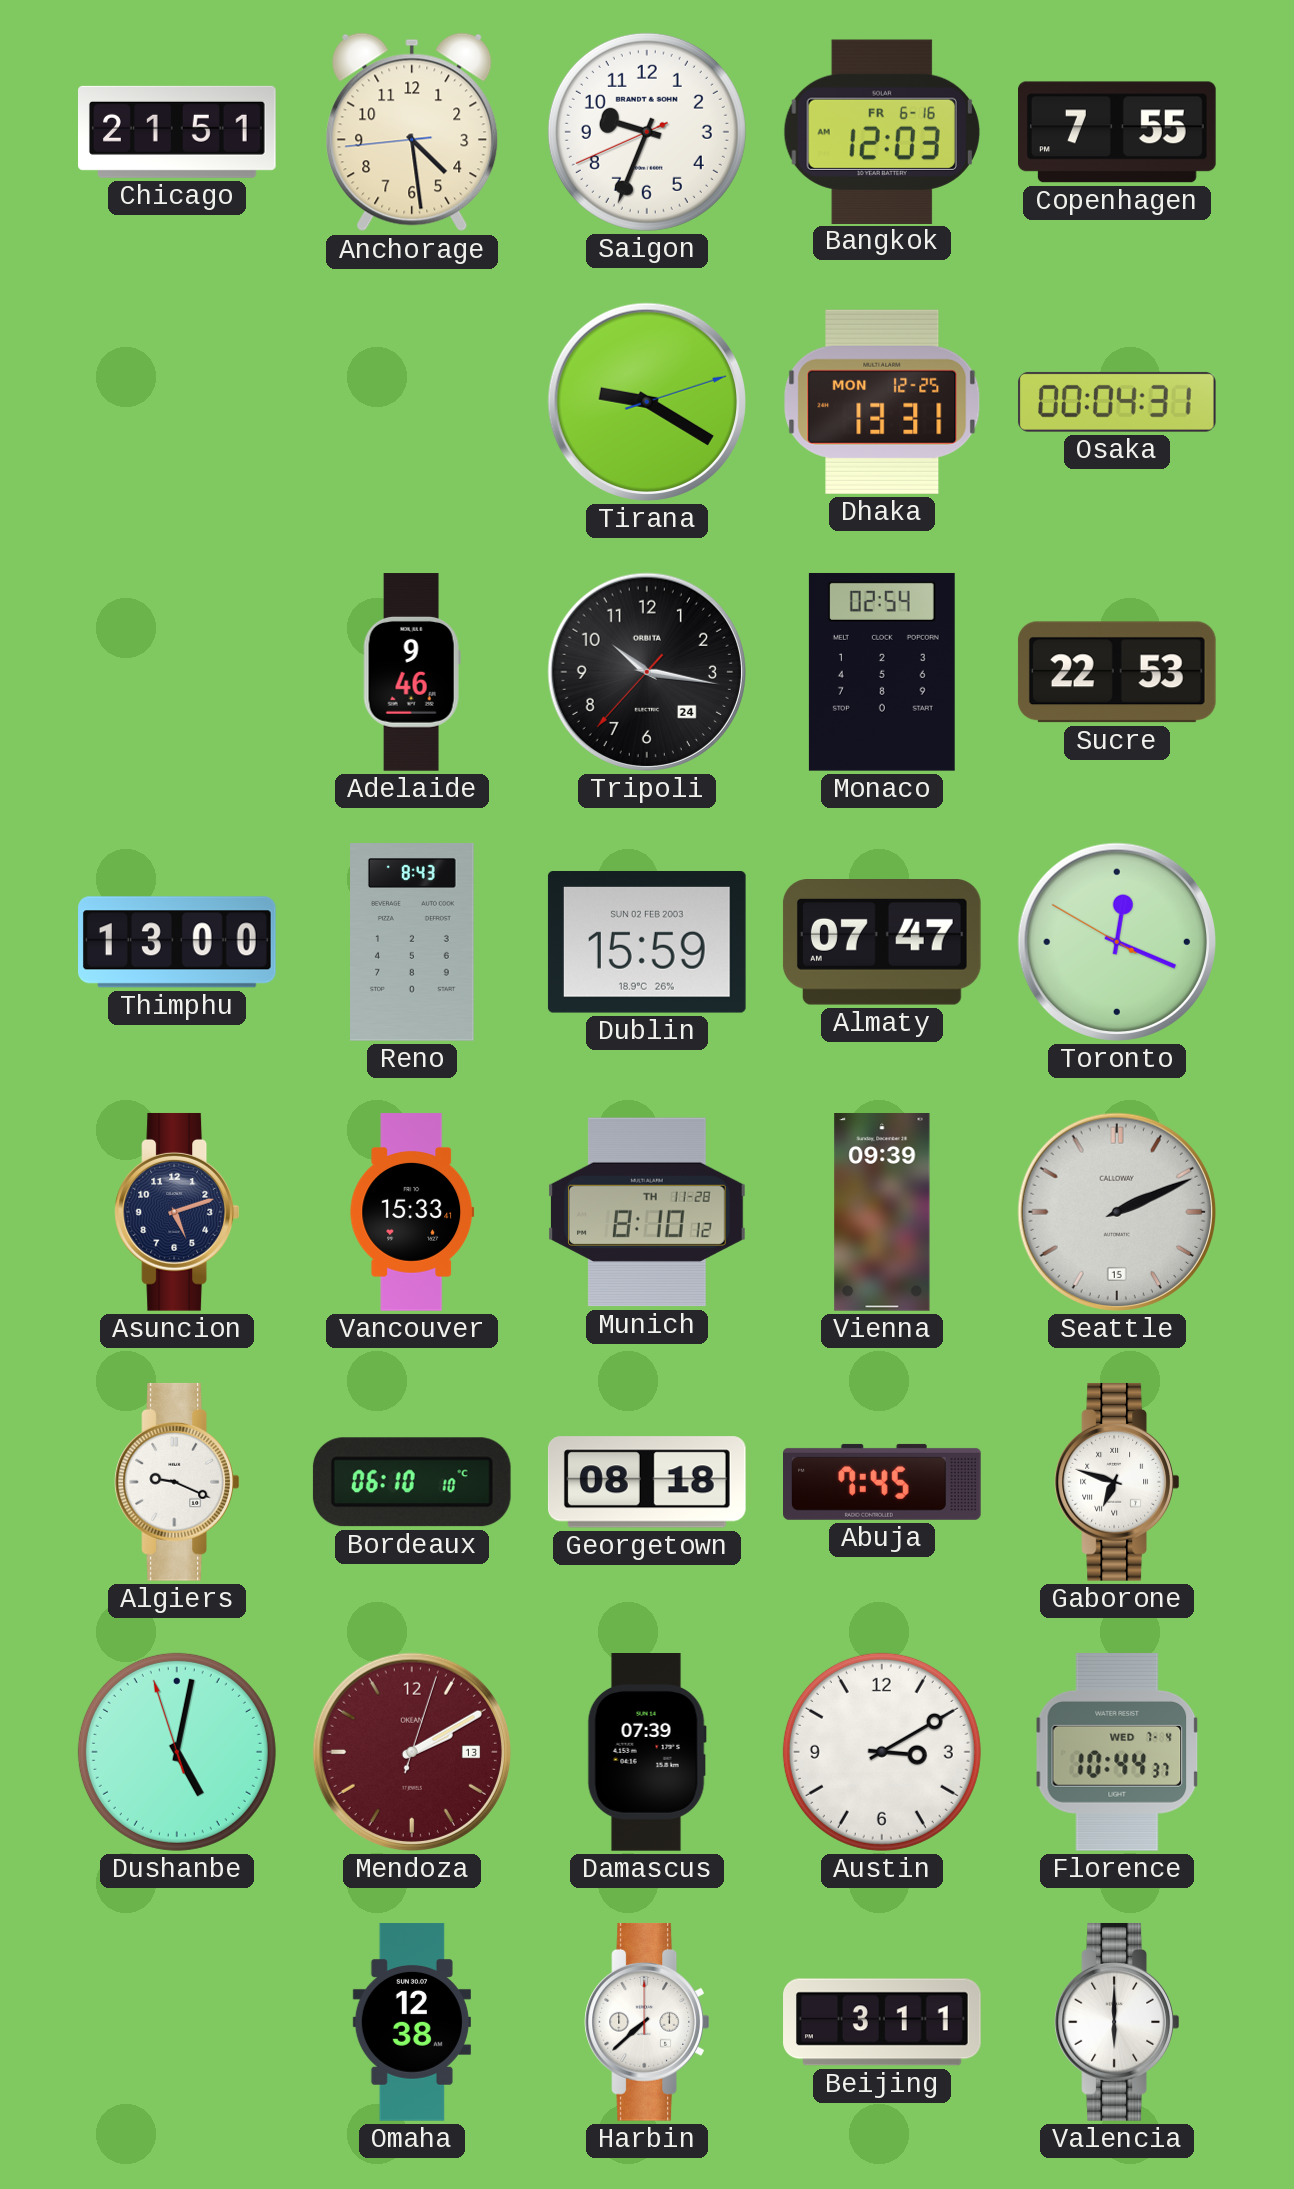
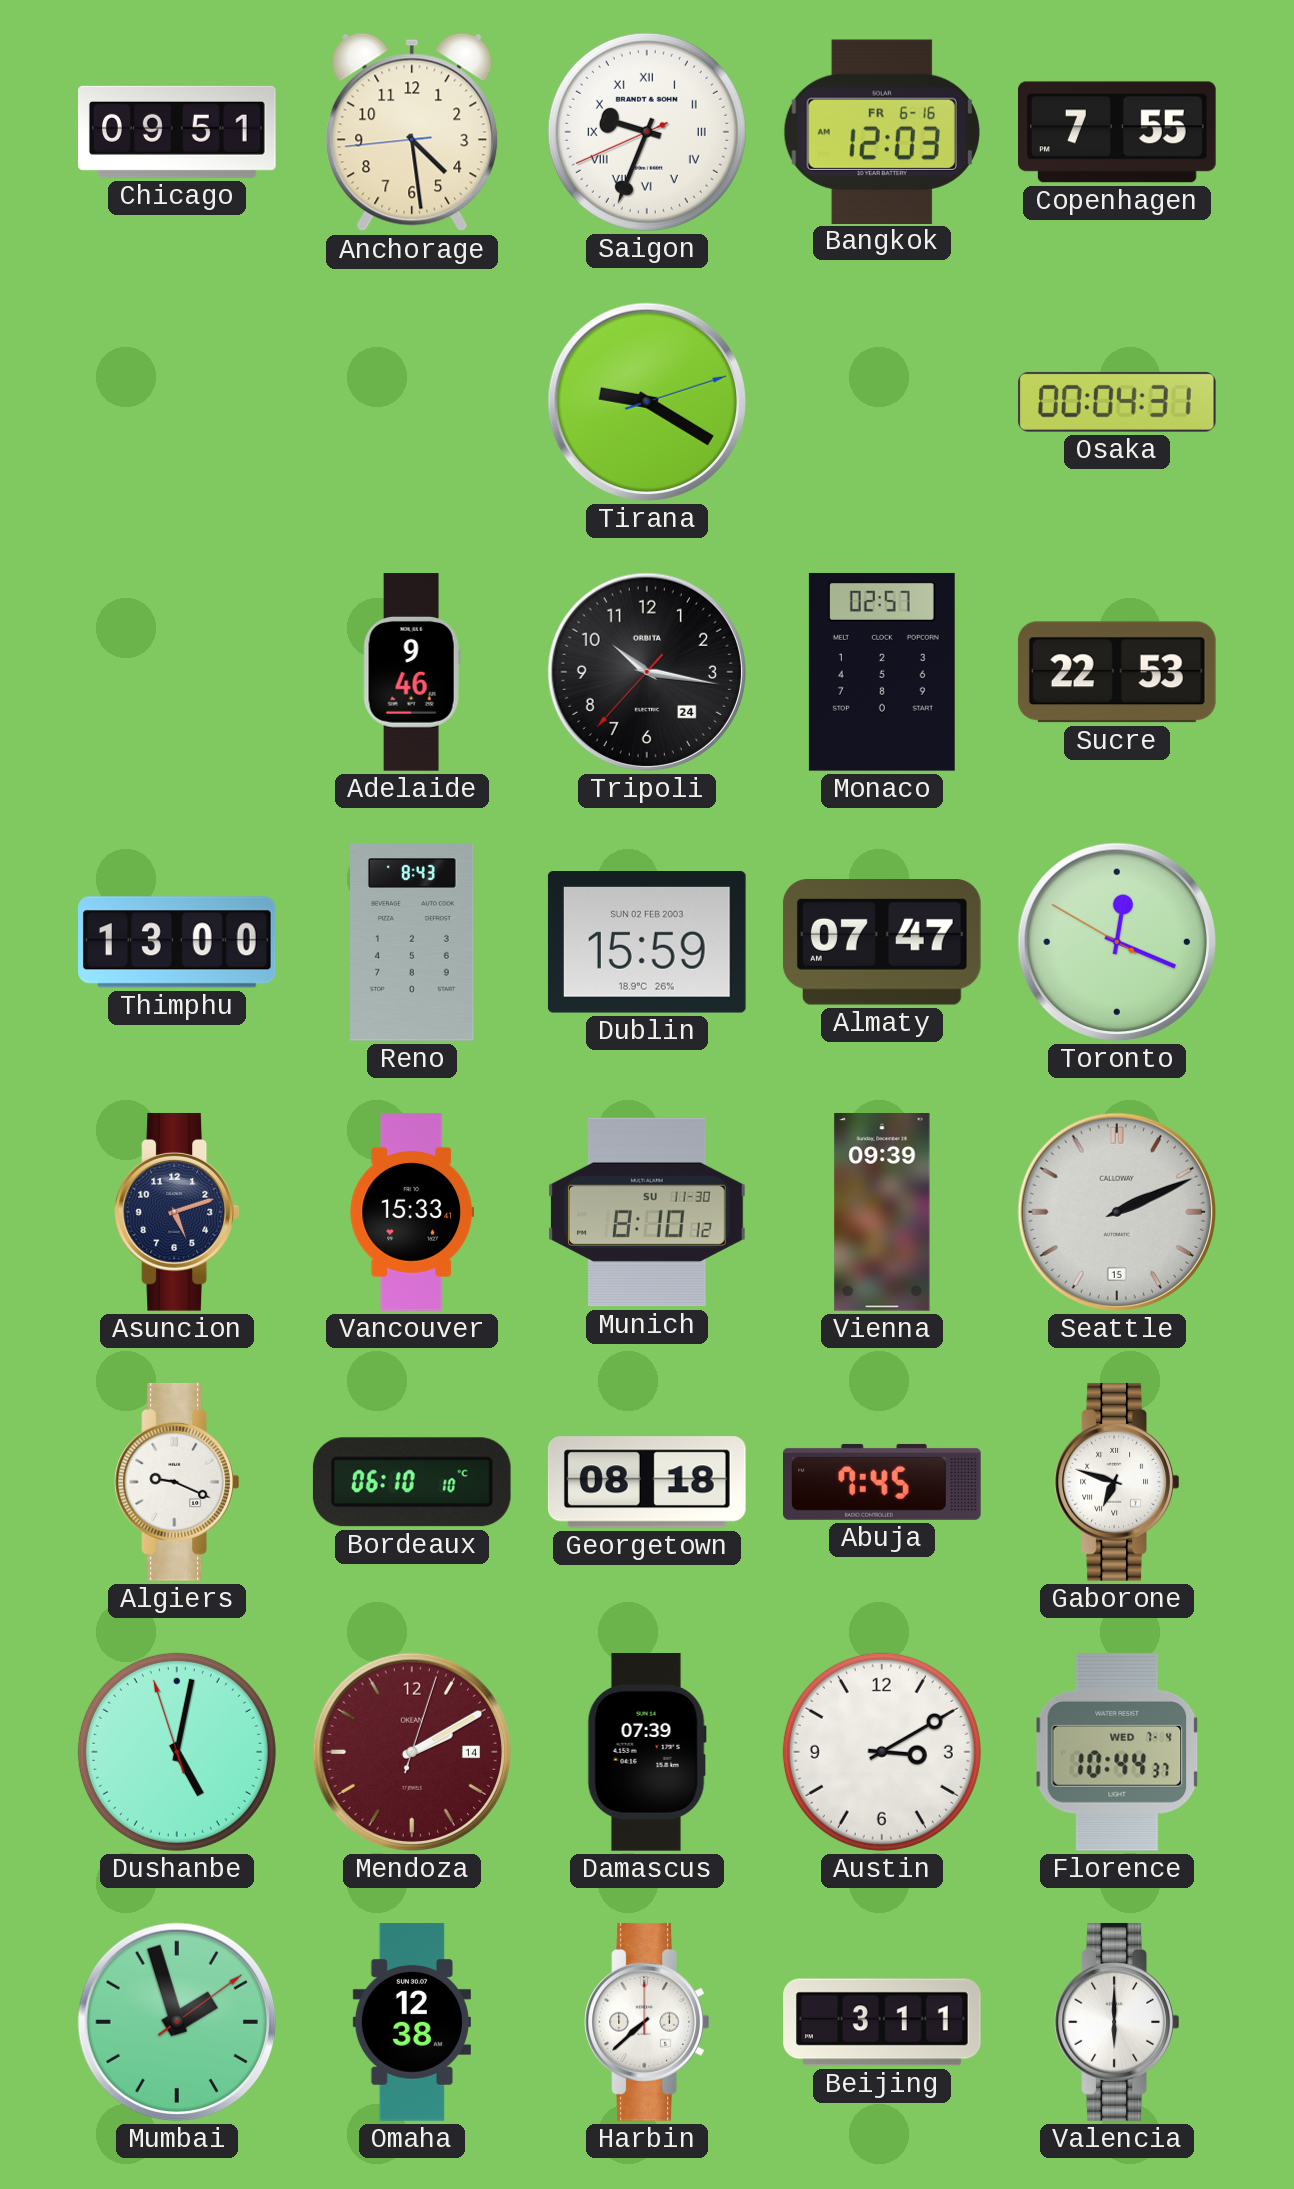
Chicago: 21:51 -> 09:51 (178, 132)
Saigon numerals: Arabic -> Roman (647, 132)
Dhaka: 13:31 -> none (882, 402)
Monaco: 02:54 -> 02:57 (882, 672)
Munich date: TH 11-28 -> SU 11-30 (648, 1212)
Mendoza date: 13 -> 14 (412, 1752)
Mumbai: none -> 1:57 (177, 2022)
